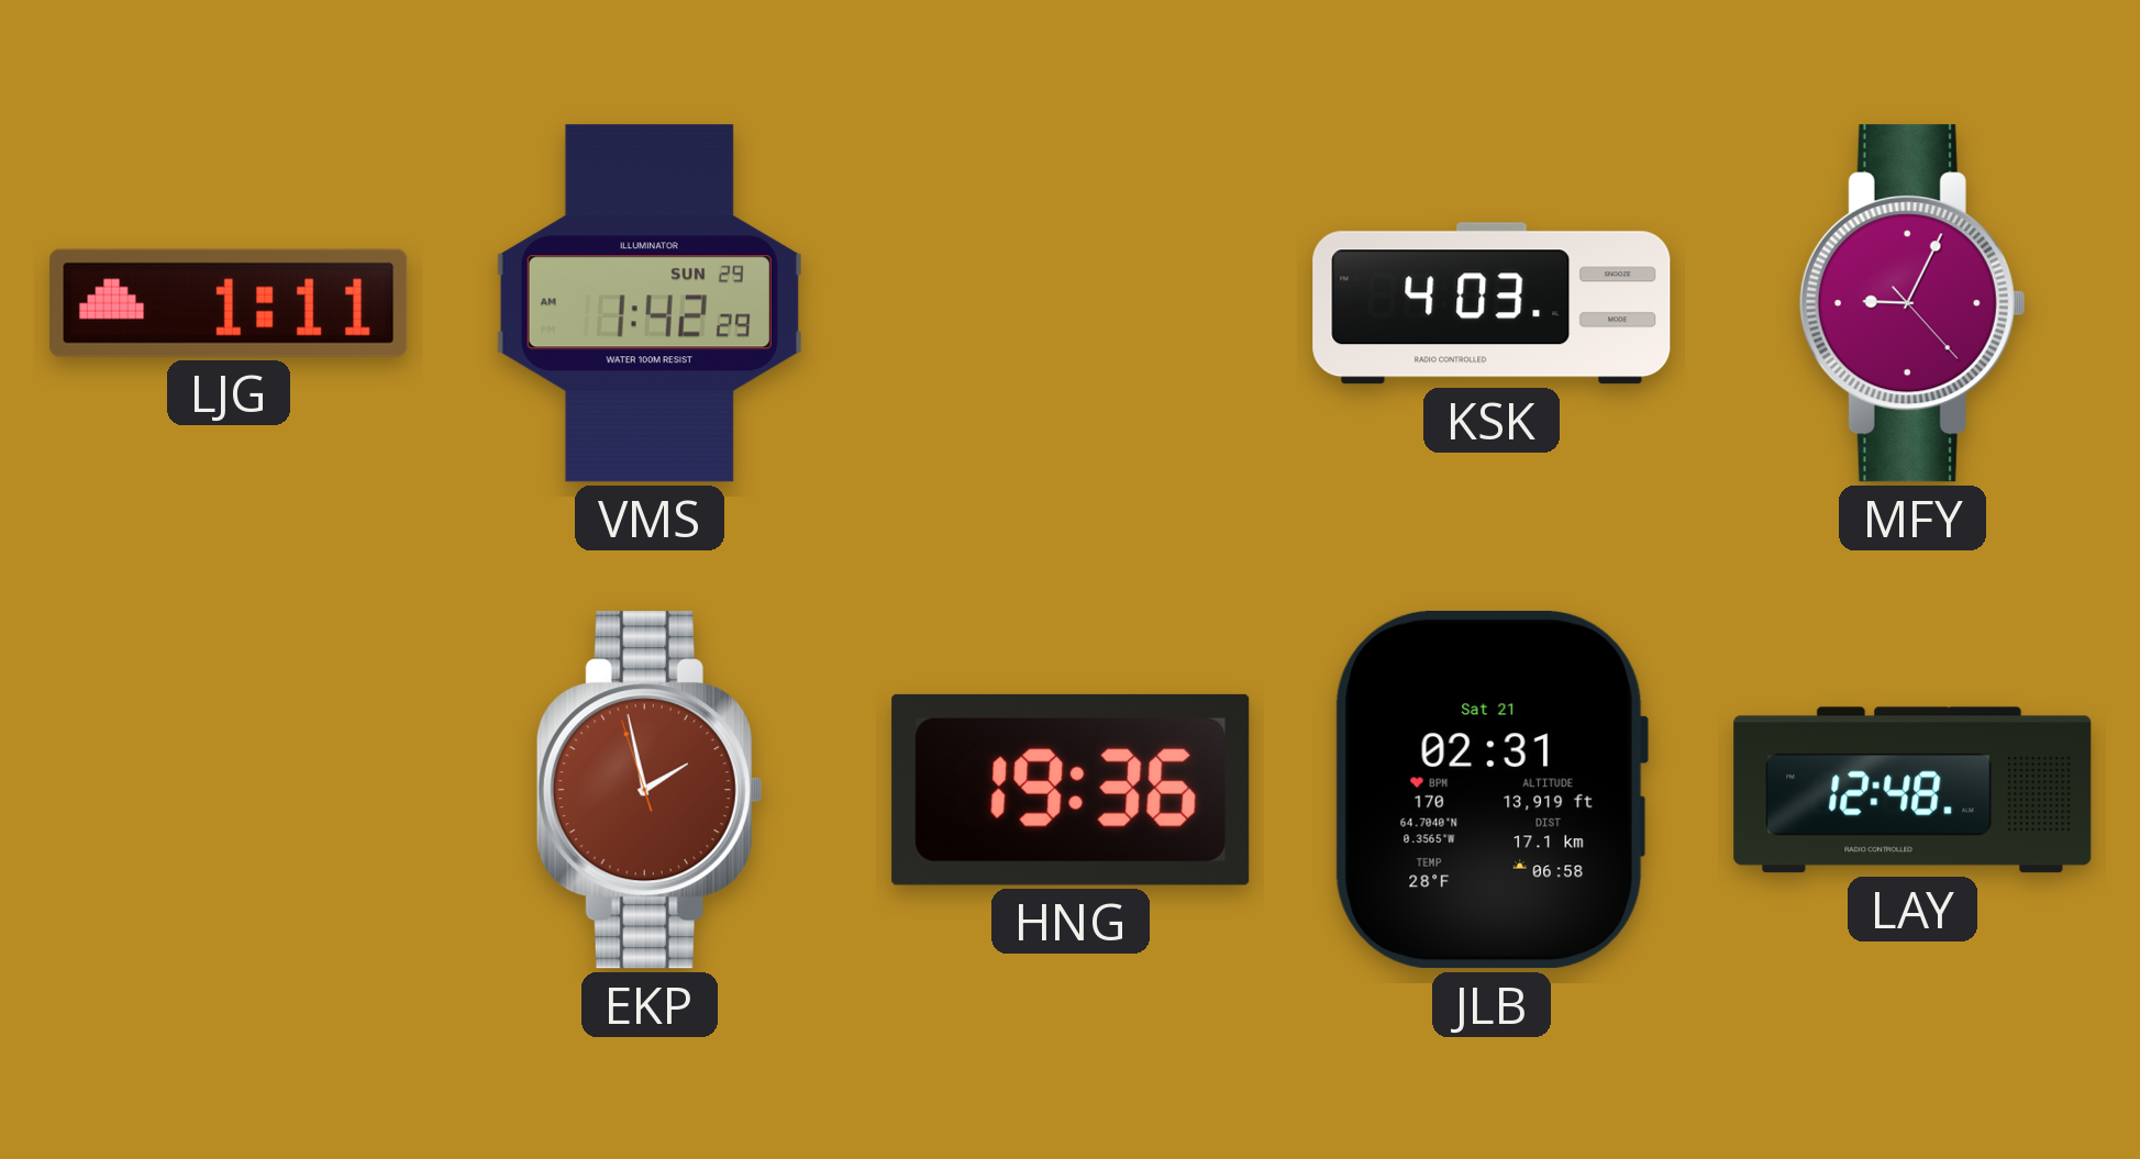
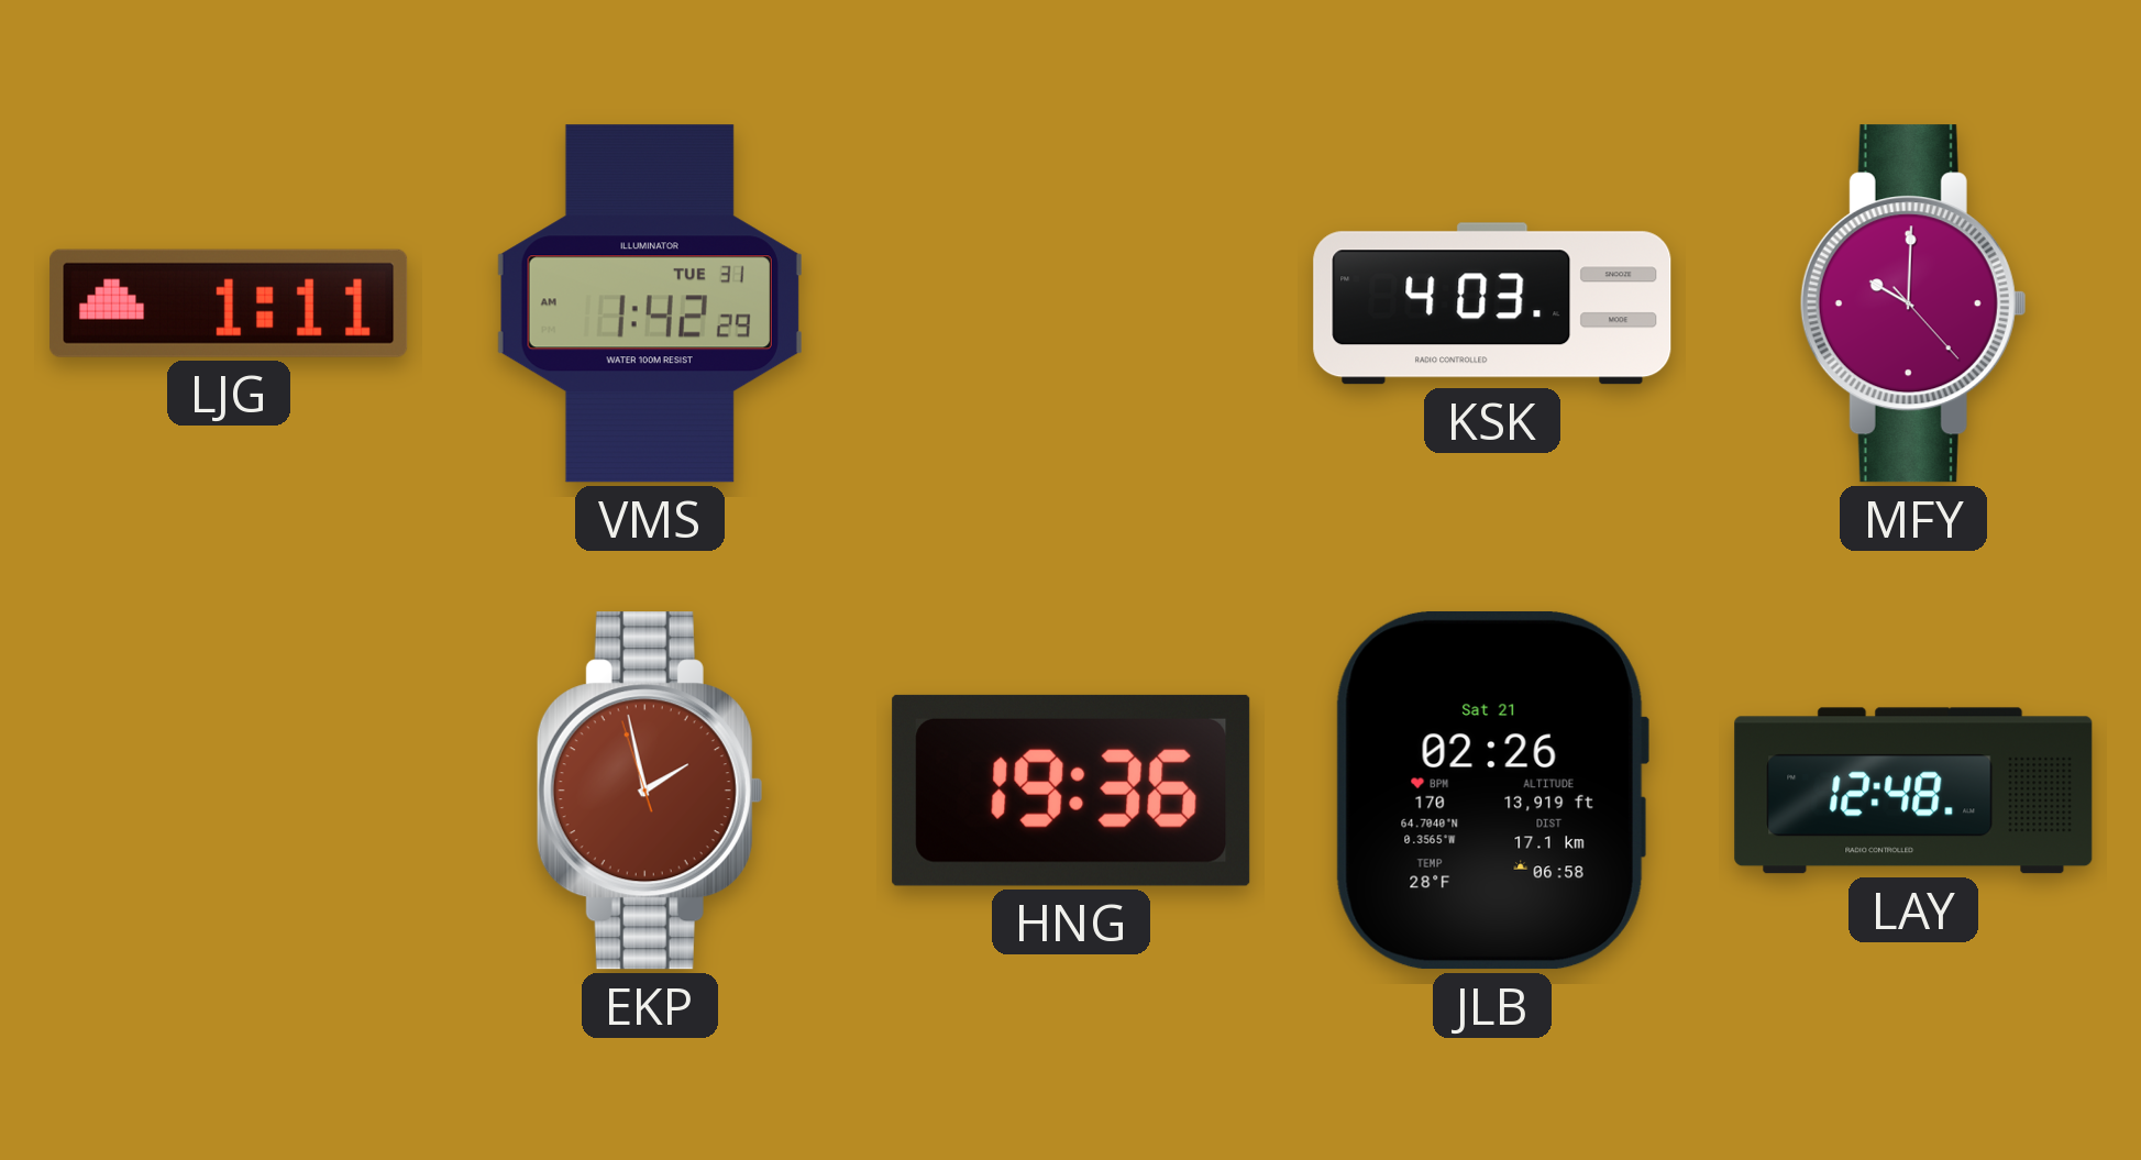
VMS date: SUN 29 -> TUE 31 (650, 303)
MFY: 9:04 -> 10:00 (1913, 303)
JLB: 02:31 -> 02:26 (1491, 791)
